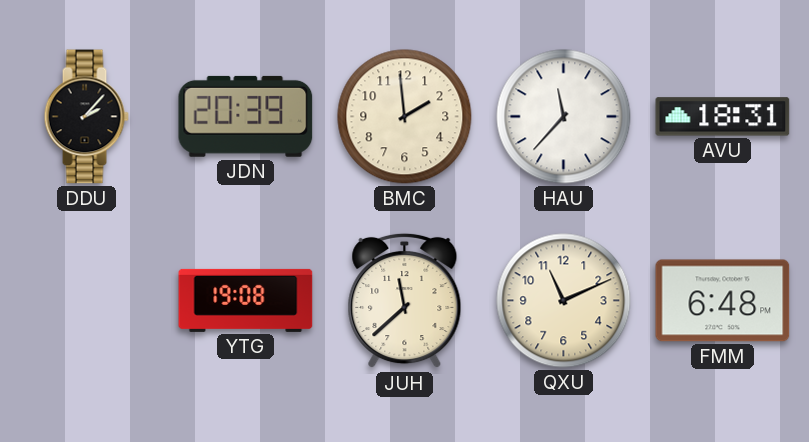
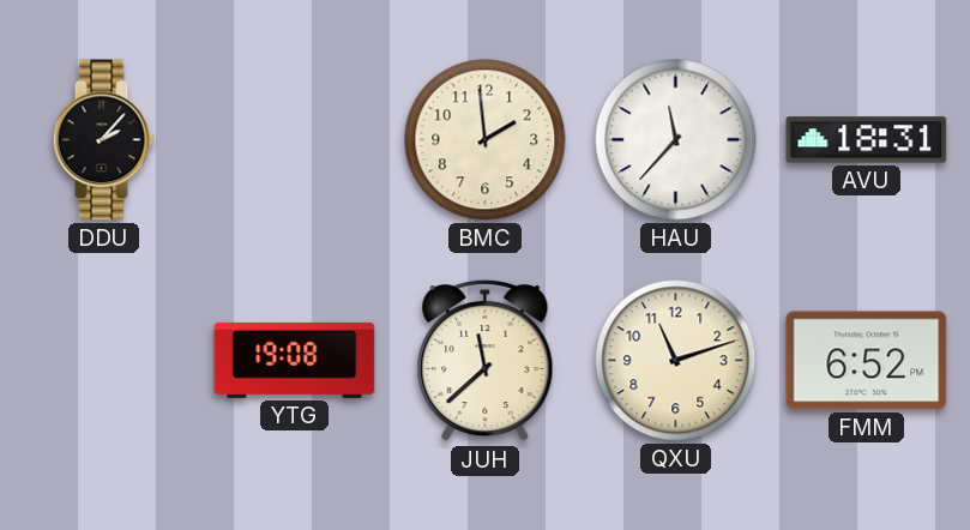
JDN: 20:39 -> none (246, 116)
QXU: 11:11 -> 11:12 (676, 361)
FMM: 6:48 -> 6:52 (867, 361)
